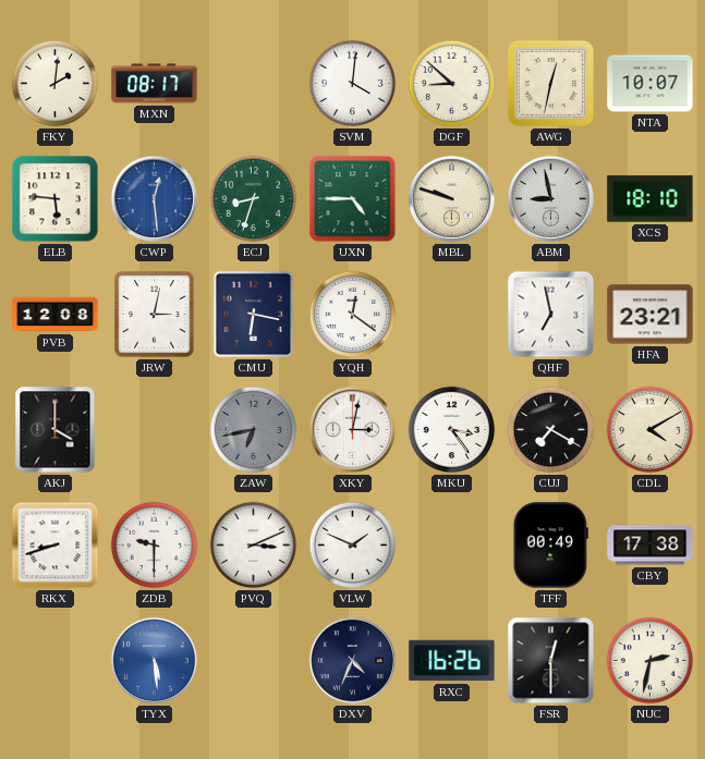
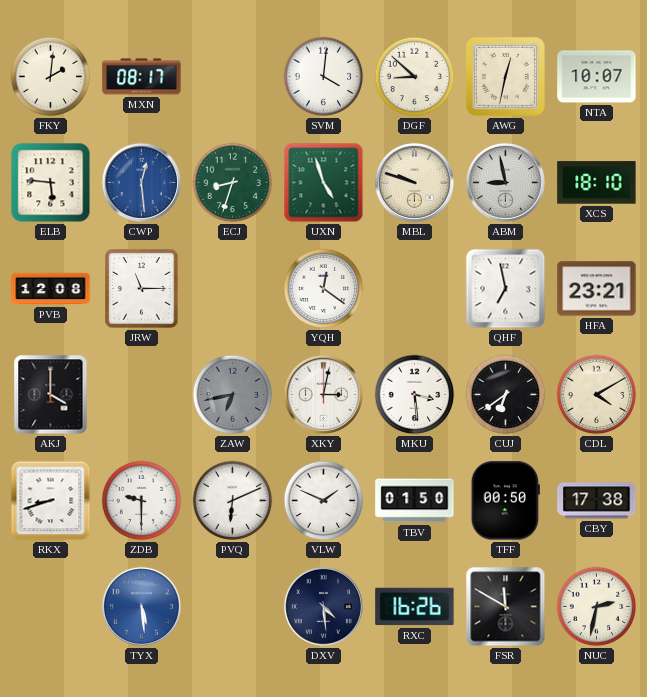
UXN: 4:45 -> 4:57 (324, 183)
JRW: 3:02 -> 11:15 (142, 289)
CMU: 6:17 -> none (254, 315)
MKU: 3:24 -> 3:29 (415, 395)
CUJ: 7:20 -> 6:39 (506, 395)
PVQ: 3:11 -> 6:11 (233, 501)
TBV: none -> 01:50 (415, 501)
TFF: 00:49 -> 00:50 (505, 501)
DXV: 4:34 -> 4:29 (323, 606)
FSR: 12:30 -> 11:50 (506, 607)
